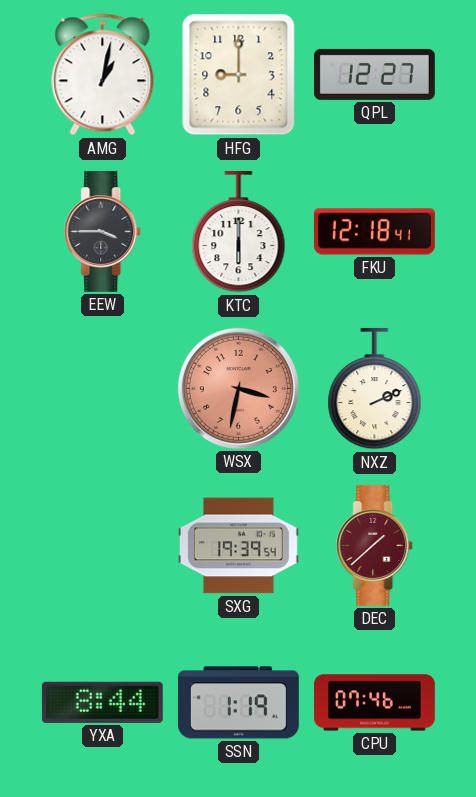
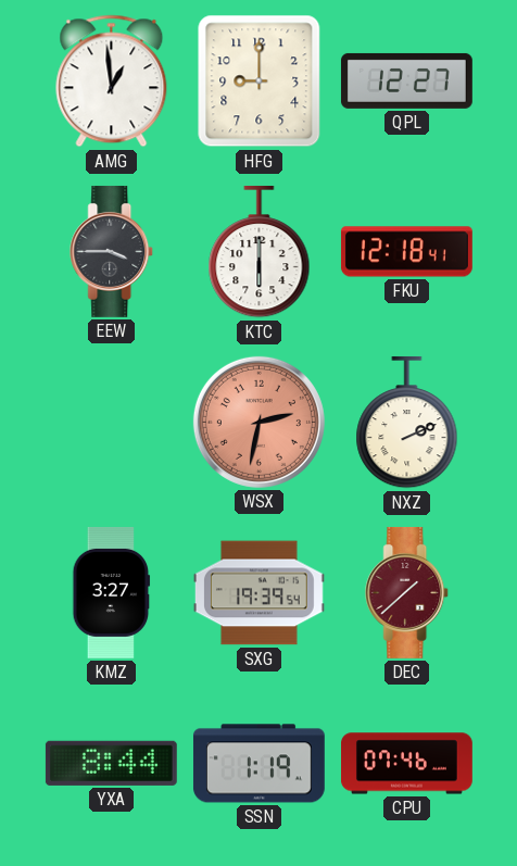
AMG: 1:02 -> 12:59 (112, 81)
WSX: 3:32 -> 2:32 (258, 422)
KMZ: none -> 3:27 (112, 592)
